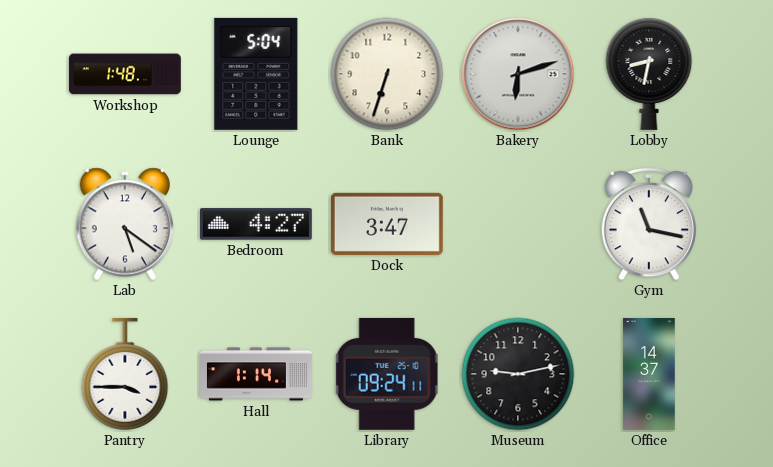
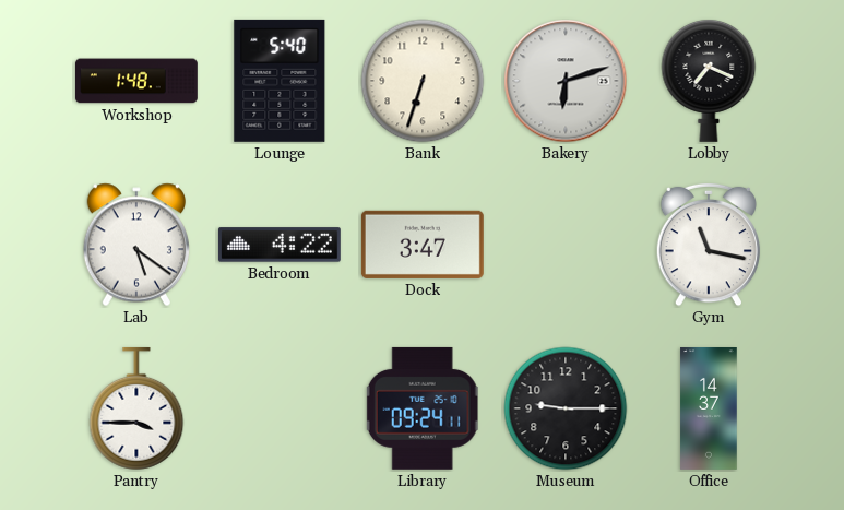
Lounge: 5:04 -> 5:40 (280, 81)
Lobby: 8:32 -> 7:19 (709, 81)
Bedroom: 4:27 -> 4:22 (280, 245)
Hall: 1:14 -> none (257, 374)
Museum: 9:13 -> 9:15 (566, 408)
